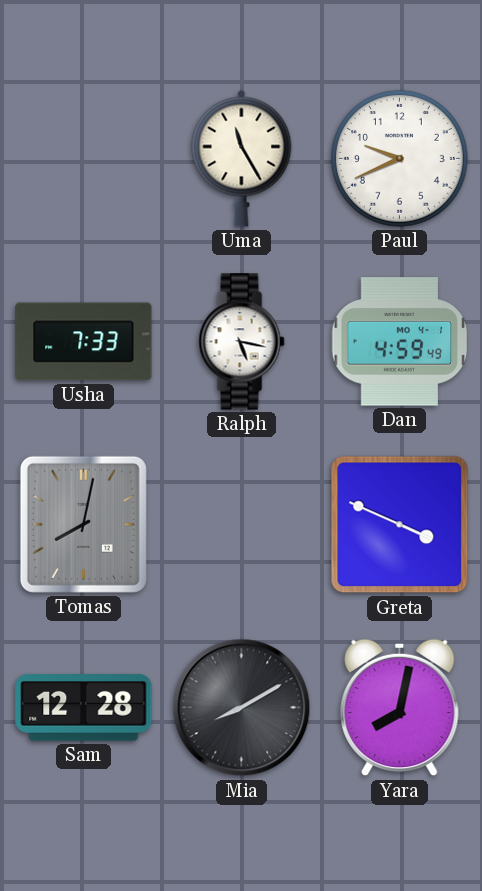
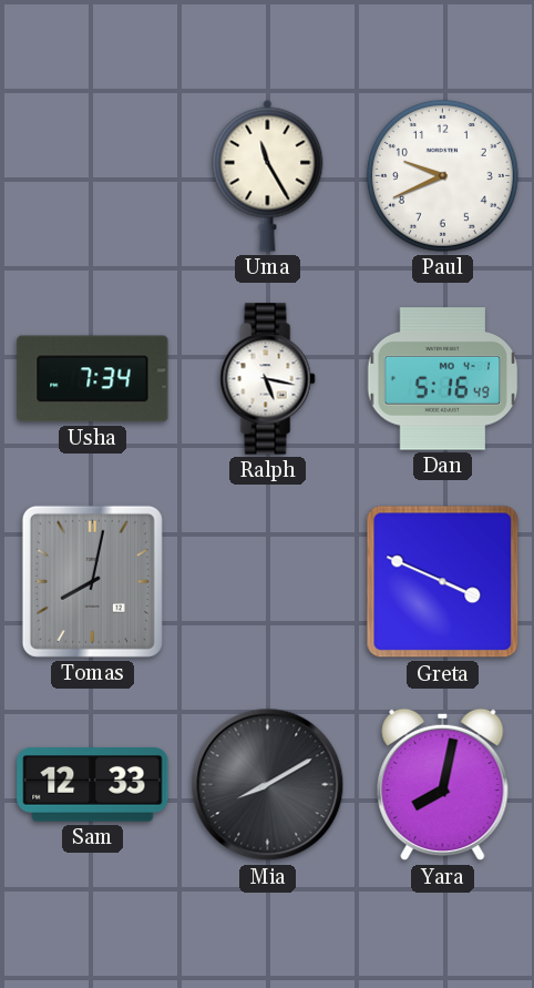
Usha: 7:33 -> 7:34 (93, 379)
Dan: 4:59 -> 5:16 (443, 379)
Sam: 12:28 -> 12:33 (93, 785)
